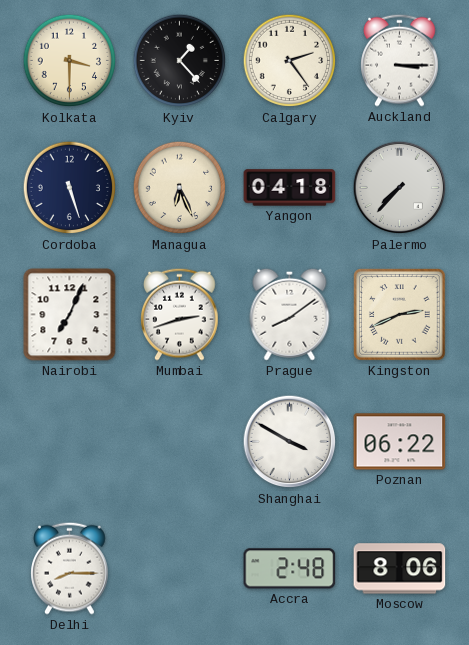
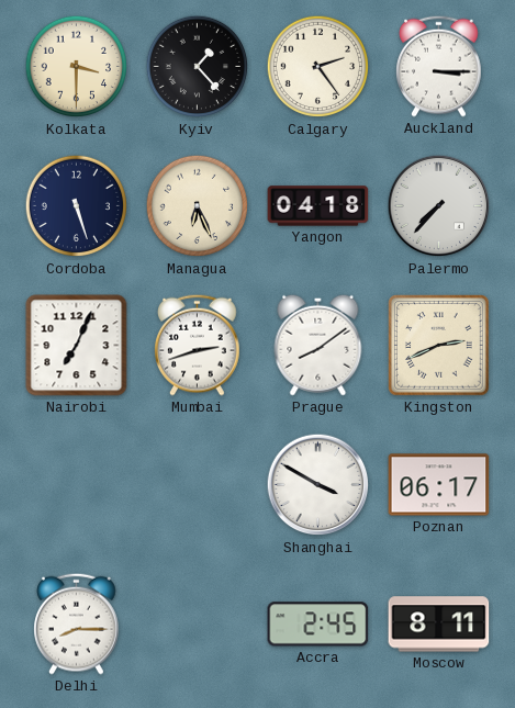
Poznan: 06:22 -> 06:17 (439, 485)
Accra: 2:48 -> 2:45 (318, 625)
Moscow: 8:06 -> 8:11 (439, 625)
